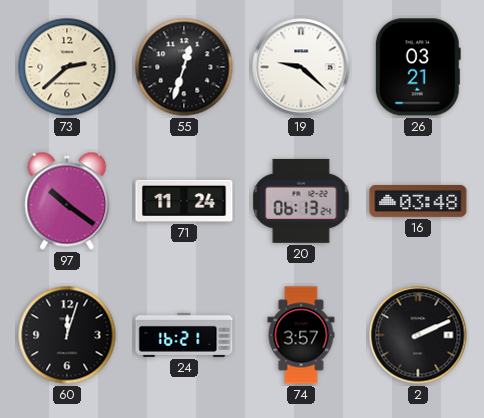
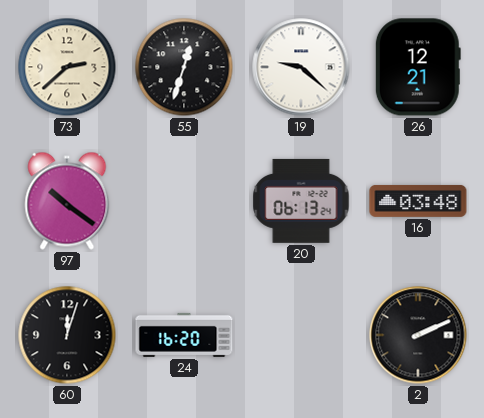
26: 03:21 -> 12:21 (418, 67)
71: 11:24 -> none (184, 201)
24: 16:21 -> 16:20 (184, 335)
74: 3:57 -> none (301, 335)
